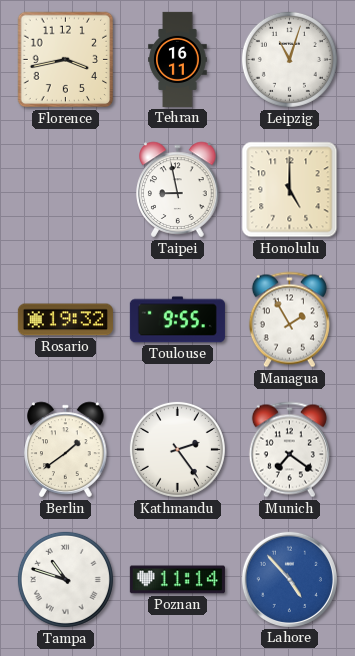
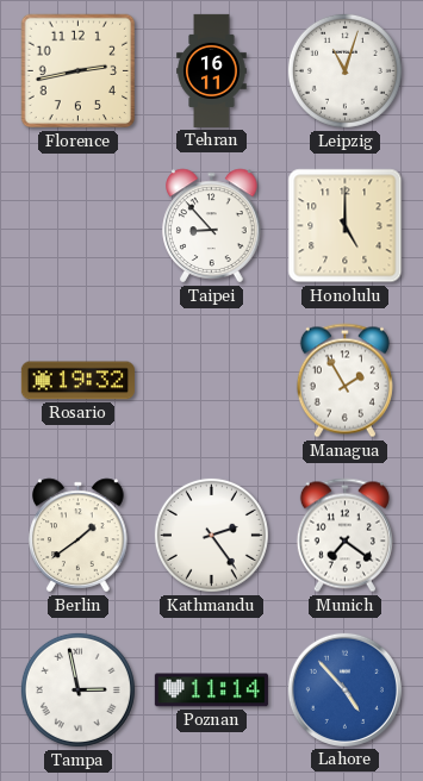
Florence: 3:43 -> 2:43 (79, 71)
Taipei: 8:58 -> 8:53 (212, 226)
Toulouse: 9:55 -> none (177, 320)
Tampa: 10:48 -> 2:58 (77, 689)
